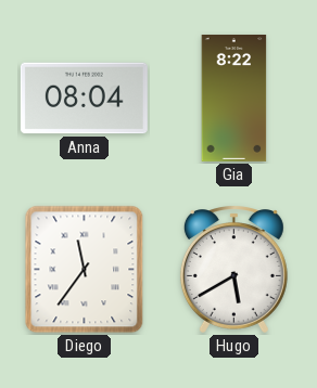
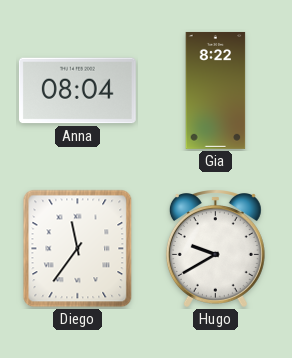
Hugo: 5:40 -> 9:40 (215, 249)
